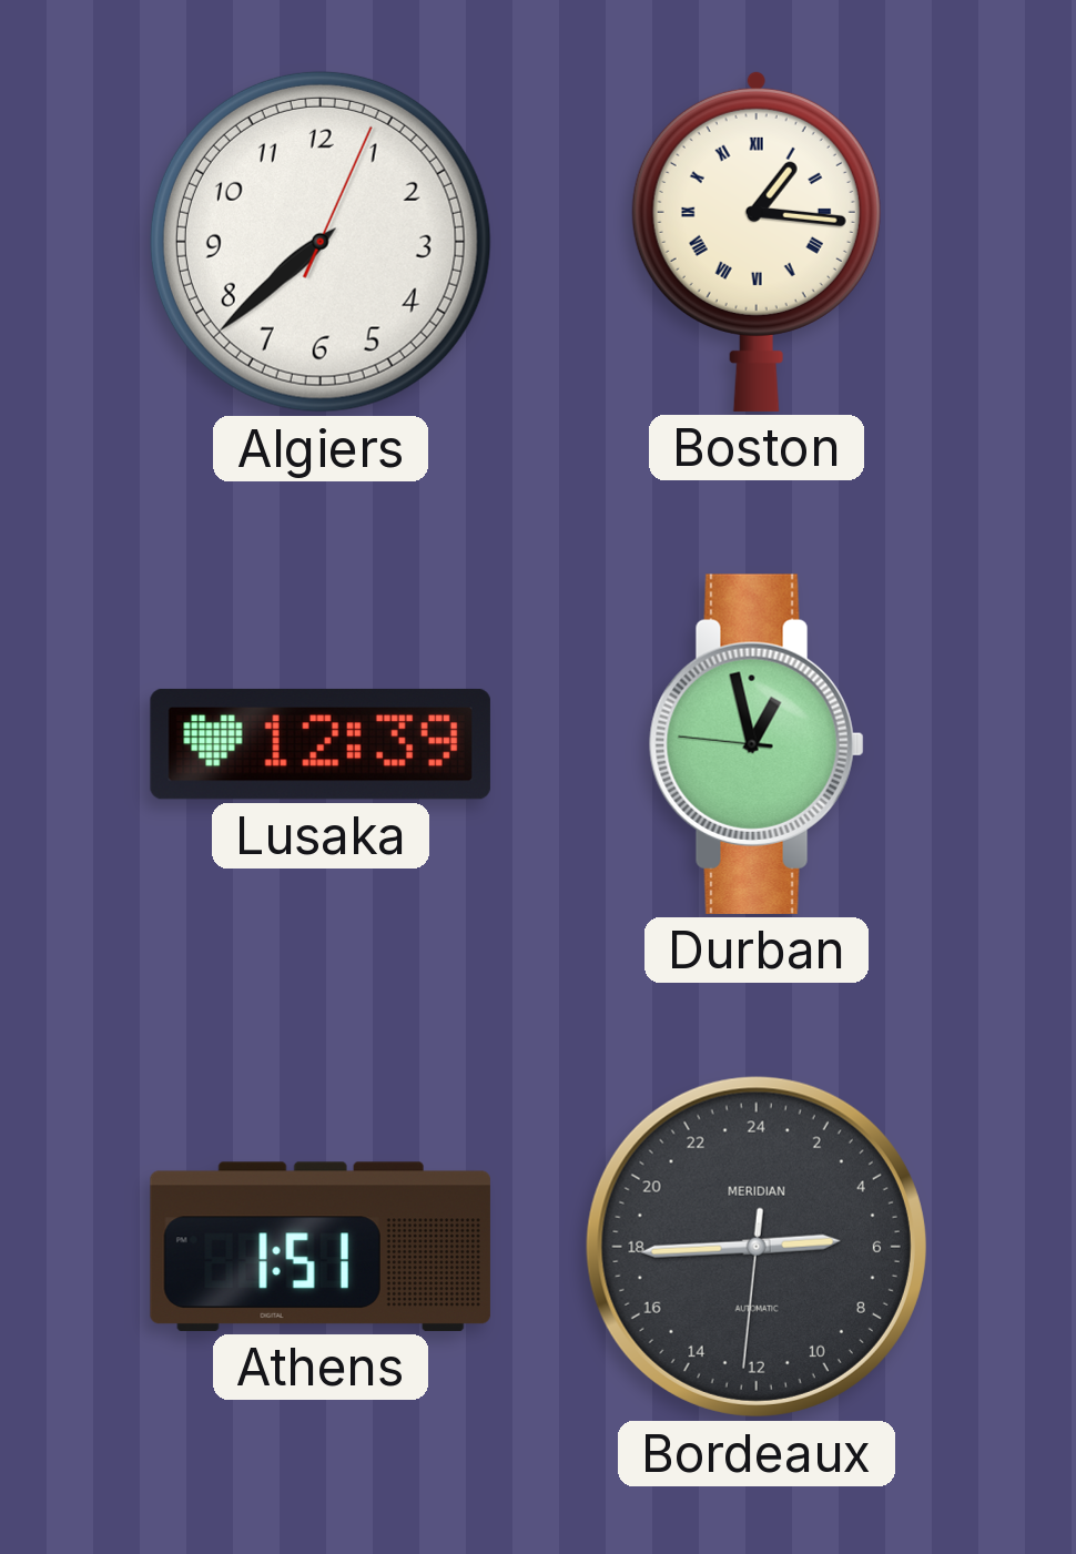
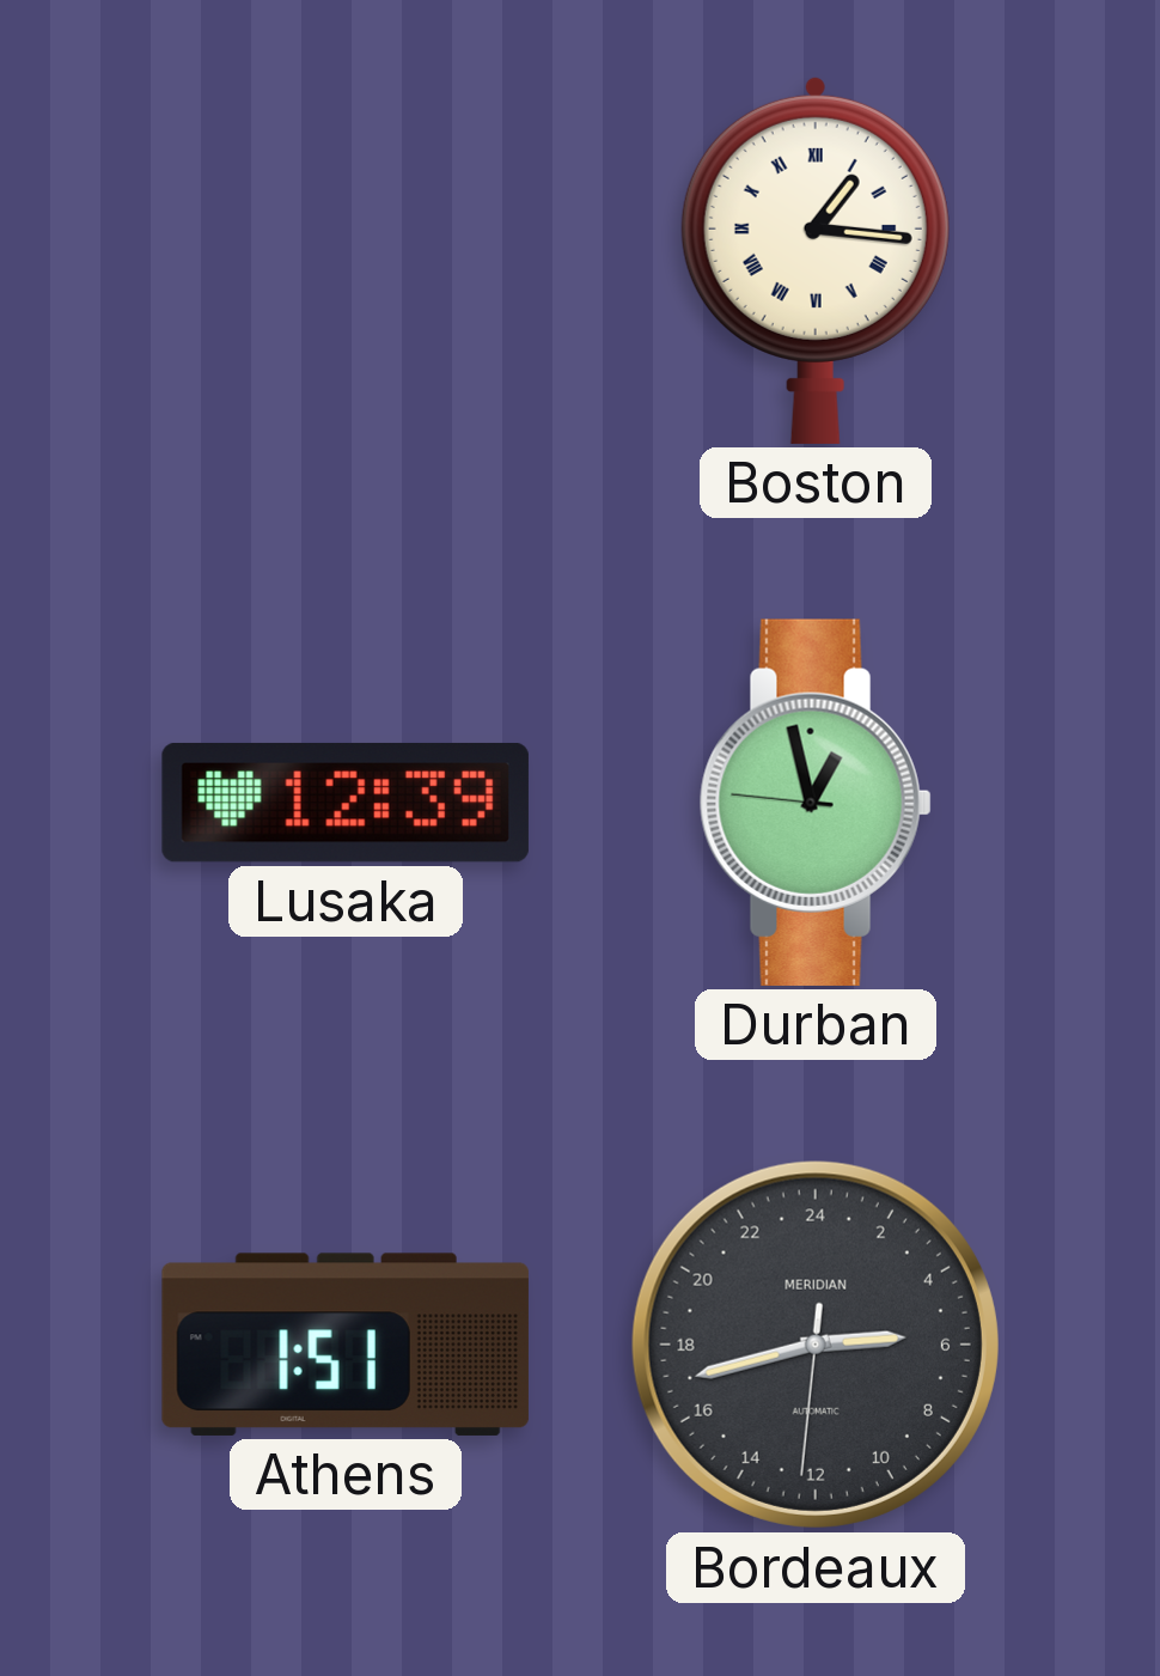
Algiers: 7:38 -> none (321, 242)
Bordeaux: 5:44 -> 5:42 (816, 1345)
